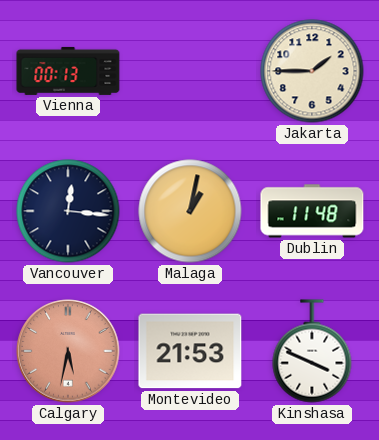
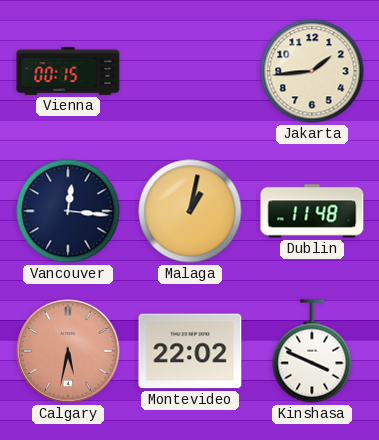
Vienna: 00:13 -> 00:15 (68, 71)
Jakarta: 1:45 -> 1:44 (312, 71)
Montevideo: 21:53 -> 22:02 (190, 351)
